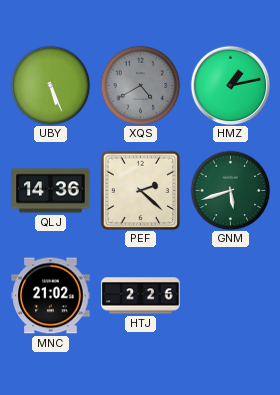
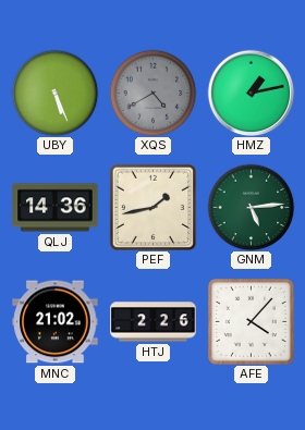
PEF: 2:22 -> 1:43 (152, 207)
GNM: 5:42 -> 5:14 (251, 207)
AFE: none -> 4:07 (251, 321)
